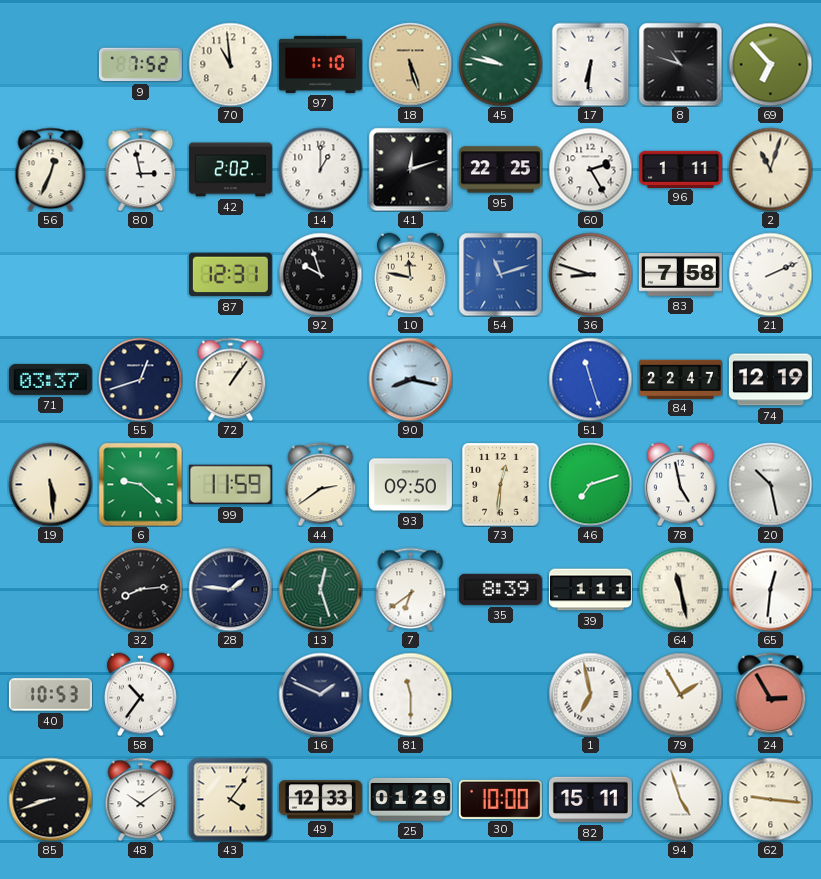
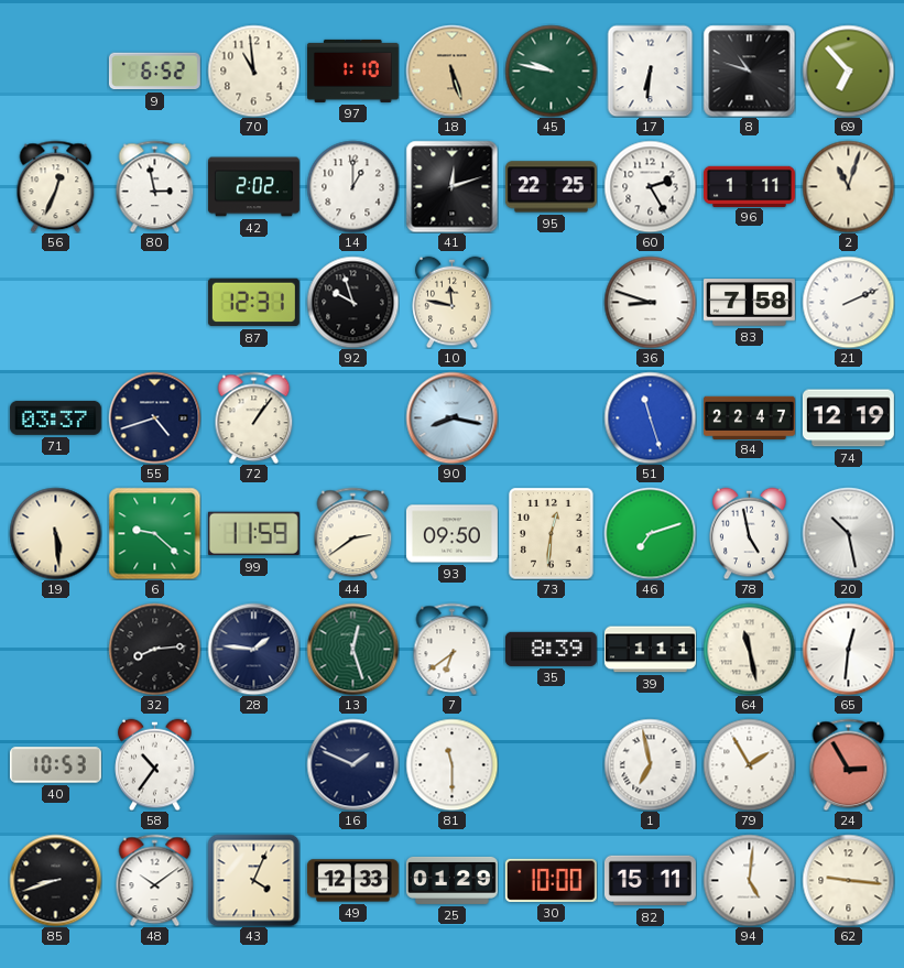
9: 7:52 -> 6:52 (154, 72)
54: 11:12 -> none (500, 274)
55: 12:42 -> 4:42 (154, 417)
43: 4:06 -> 4:04 (253, 880)
94: 4:57 -> 5:01 (749, 880)
